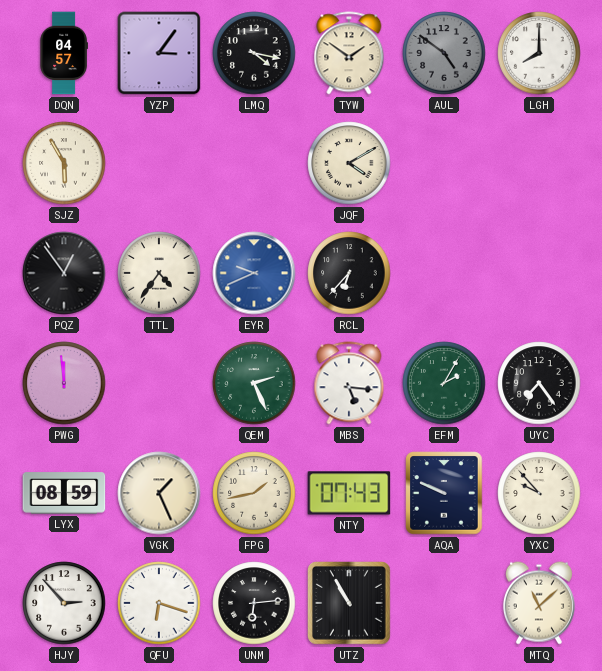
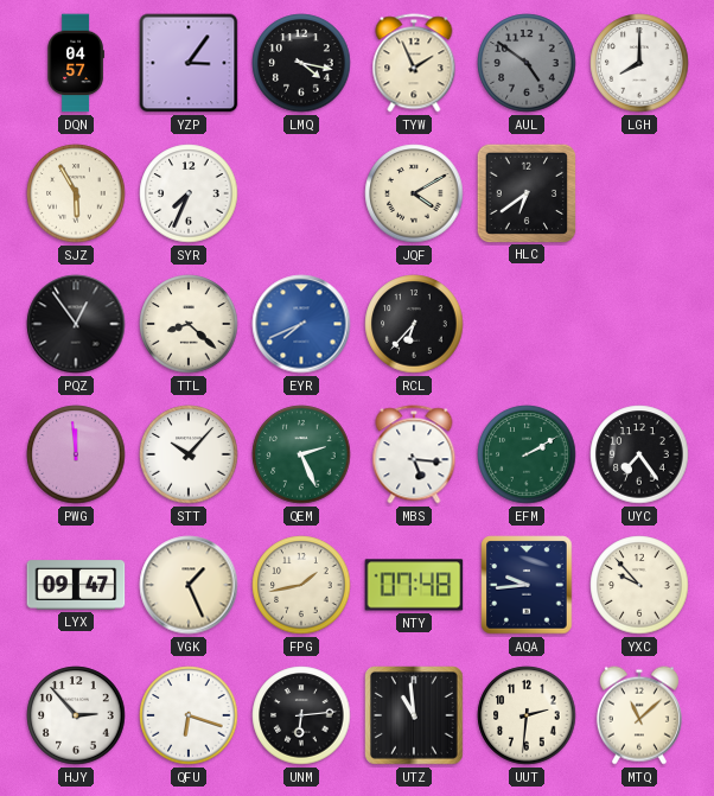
TYW: 1:51 -> 1:56 (414, 63)
SYR: none -> 7:34 (189, 193)
HLC: none -> 6:39 (525, 192)
TTL: 4:36 -> 8:22 (189, 324)
EYR: 9:41 -> 7:41 (301, 324)
STT: none -> 10:07 (189, 454)
EFM: 2:05 -> 2:10 (527, 454)
LYX: 08:59 -> 09:47 (76, 585)
NTY: 07:43 -> 07:48 (414, 585)
AQA: 9:49 -> 9:44 (527, 585)
UTZ: 10:55 -> 10:59 (415, 717)
UUT: none -> 2:31 (527, 715)
